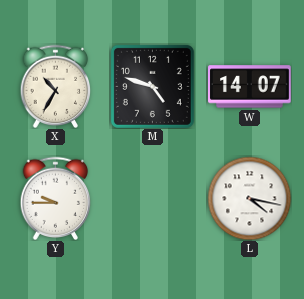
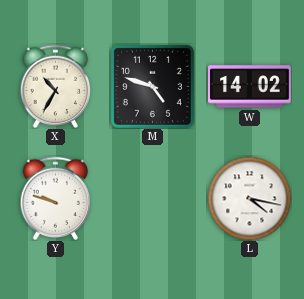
W: 14:07 -> 14:02 (250, 87)
Y: 9:45 -> 9:48 (56, 198)
